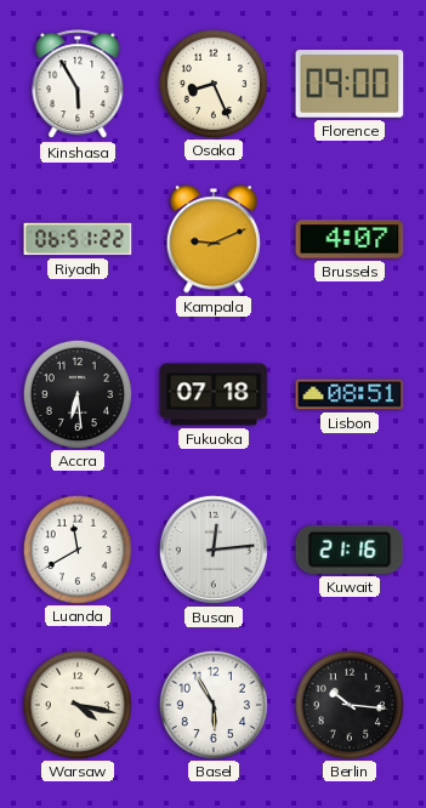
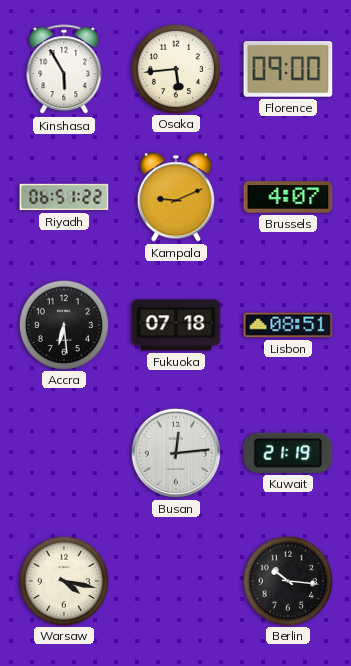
Osaka: 8:26 -> 5:44 (175, 68)
Luanda: 11:40 -> none (76, 548)
Kuwait: 21:16 -> 21:19 (288, 453)
Basel: 5:55 -> none (212, 704)
